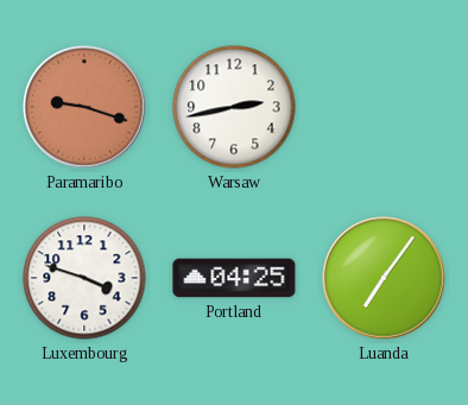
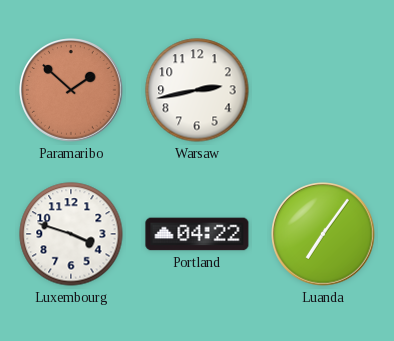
Paramaribo: 9:18 -> 1:52 (71, 90)
Portland: 04:25 -> 04:22 (197, 234)
